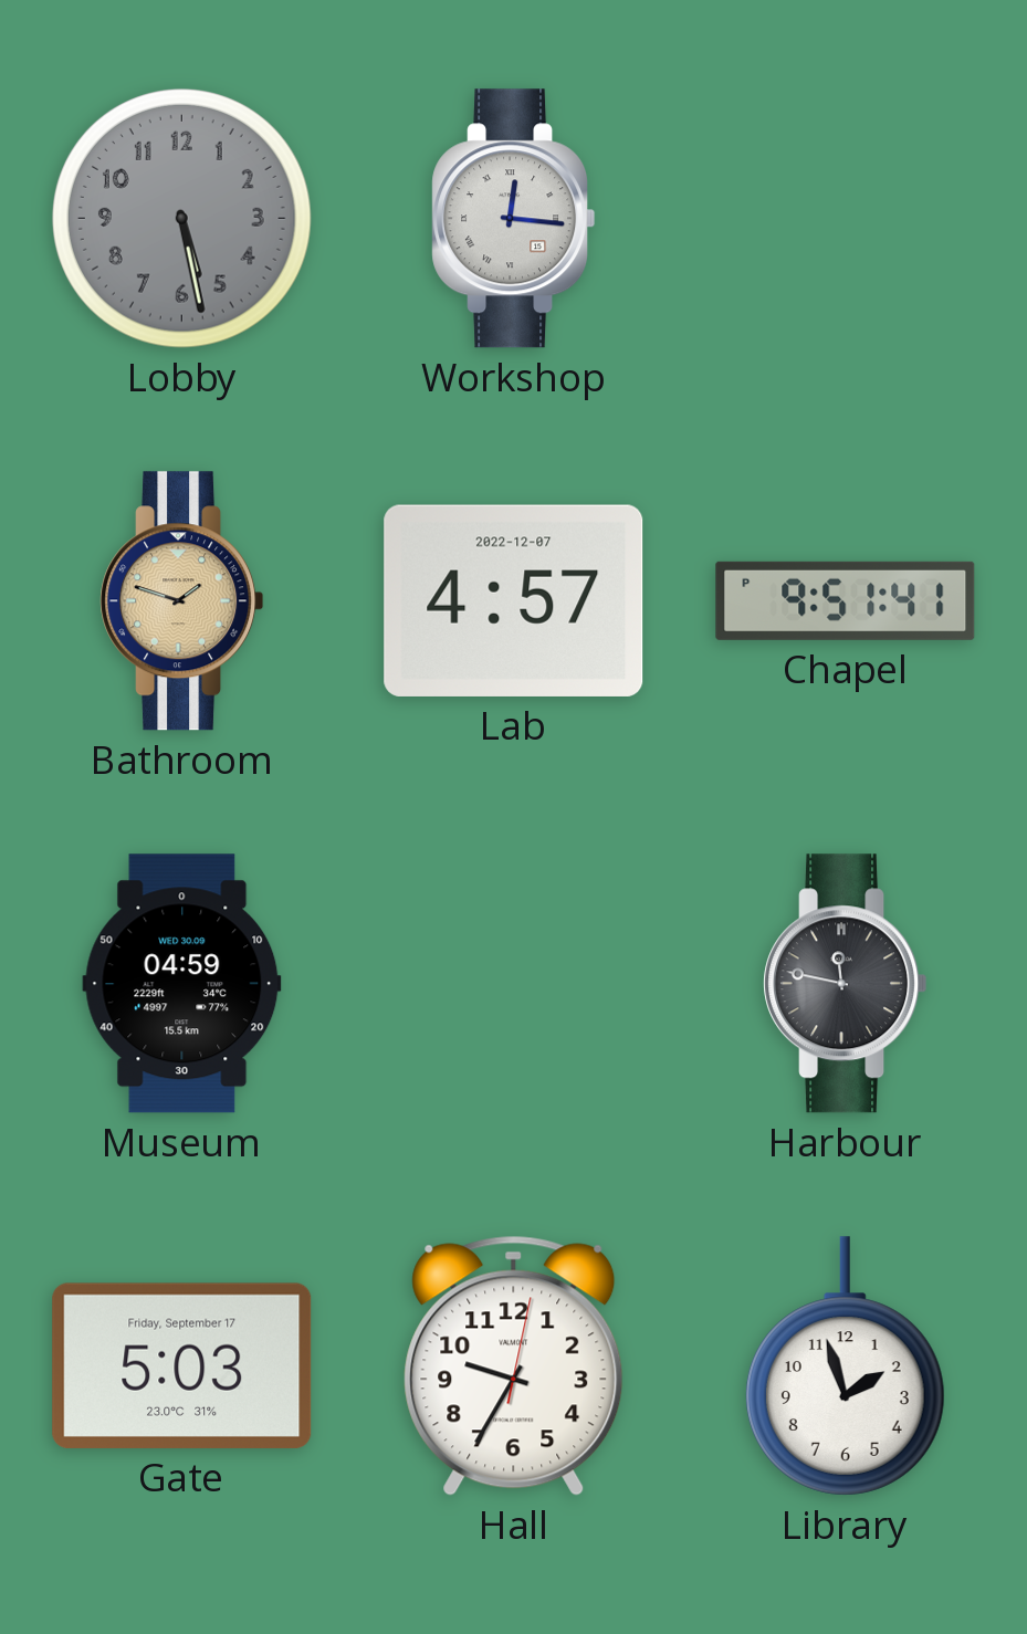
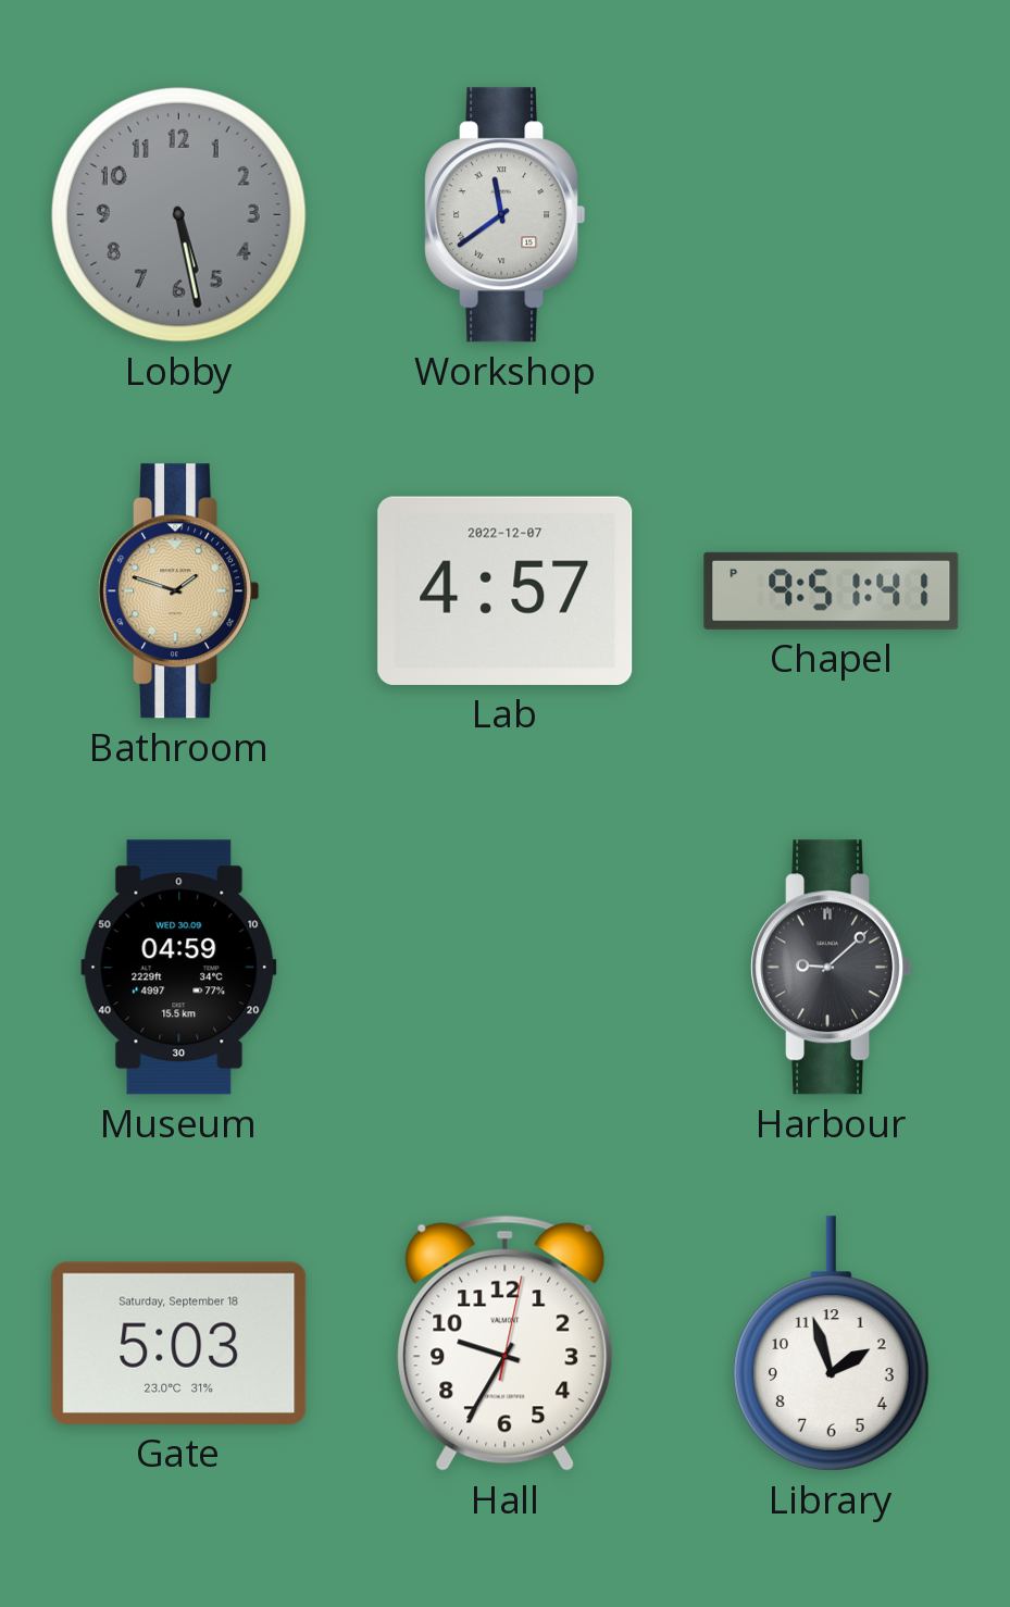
Workshop: 12:16 -> 11:39 (506, 215)
Harbour: 11:47 -> 9:08 (832, 968)
Gate date: Friday, September 17 -> Saturday, September 18 (179, 1343)
